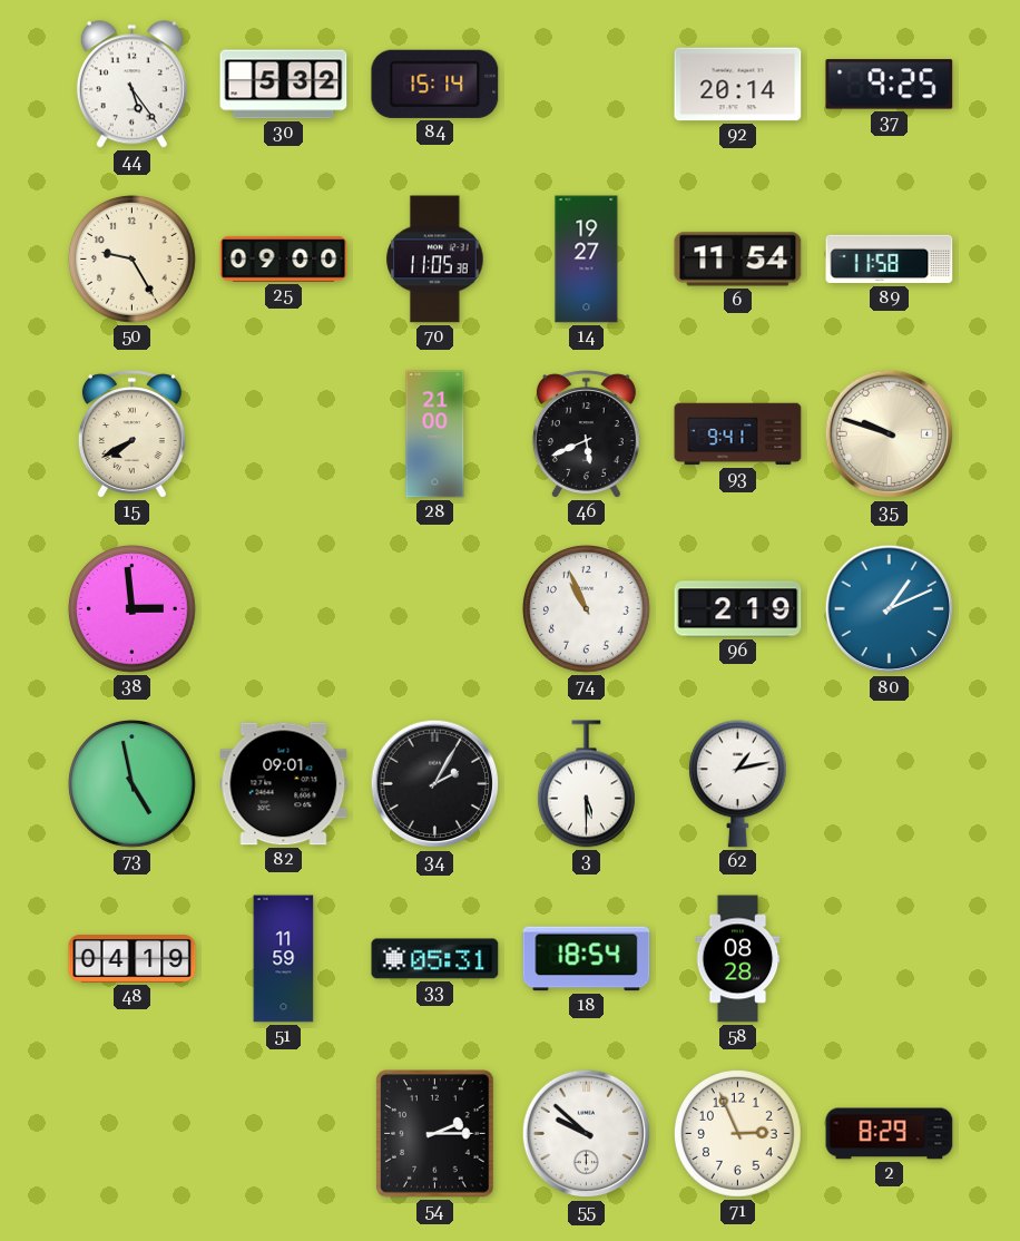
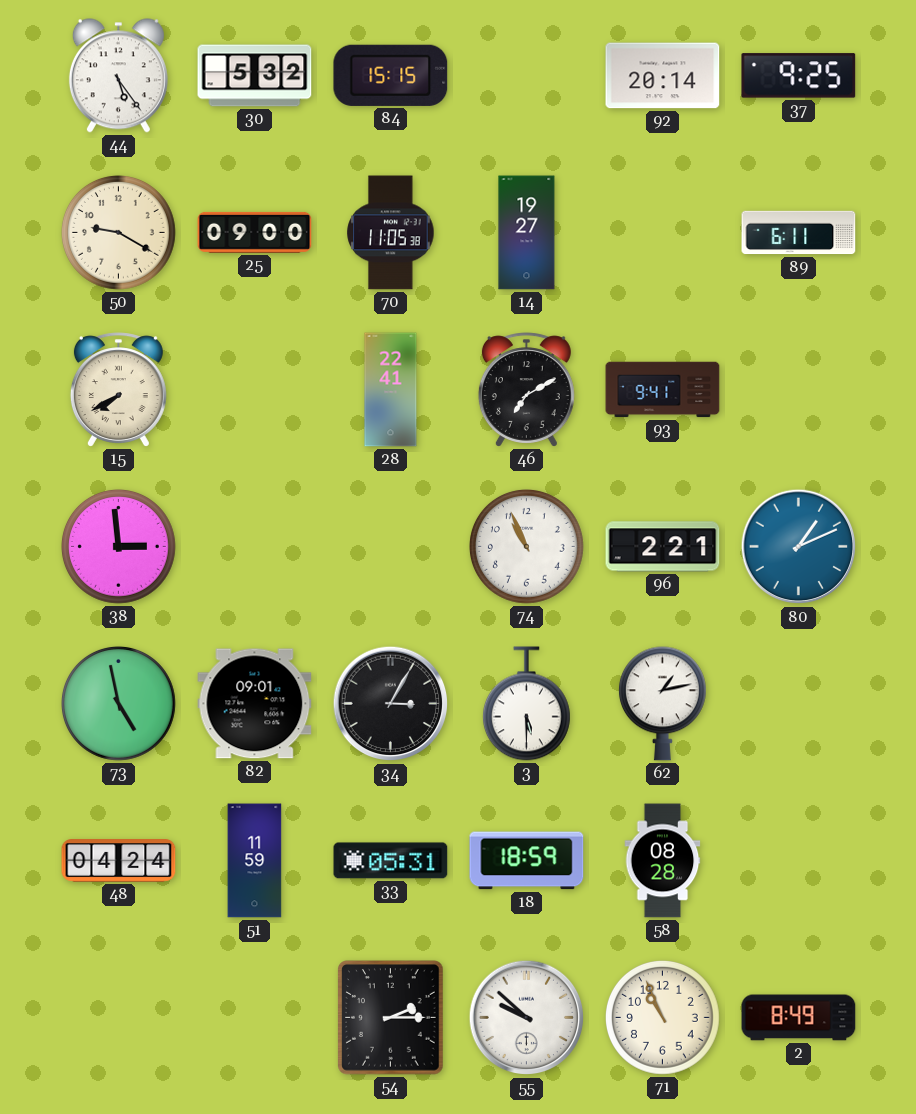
84: 15:14 -> 15:15 (391, 75)
50: 9:25 -> 9:20 (119, 233)
6: 11:54 -> none (738, 260)
89: 11:58 -> 6:11 (799, 233)
28: 21:00 -> 22:41 (391, 390)
46: 5:41 -> 7:10 (526, 390)
35: 9:48 -> none (890, 434)
96: 2:19 -> 2:21 (663, 547)
34: 2:05 -> 3:05 (391, 704)
48: 04:19 -> 04:24 (119, 861)
18: 18:54 -> 18:59 (527, 861)
71: 2:56 -> 10:56 (663, 1018)
2: 8:29 -> 8:49 (799, 1018)
